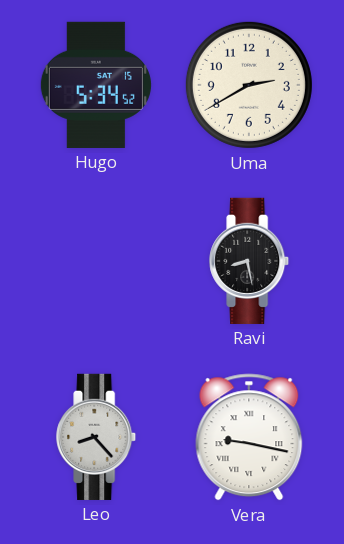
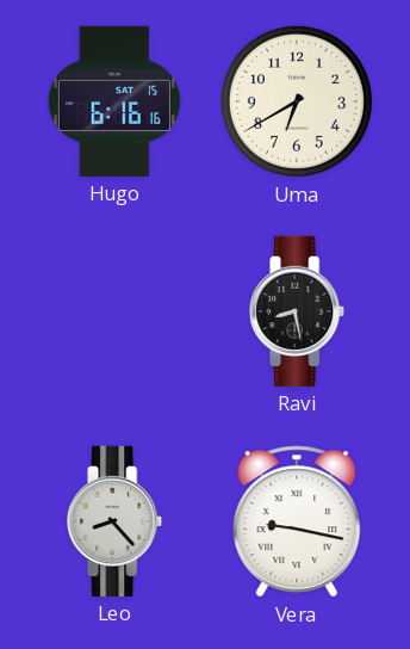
Hugo: 5:34 -> 6:16 (114, 101)
Uma: 2:40 -> 6:40 (297, 101)
